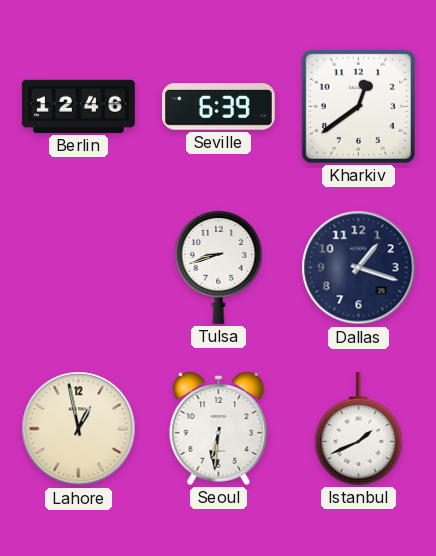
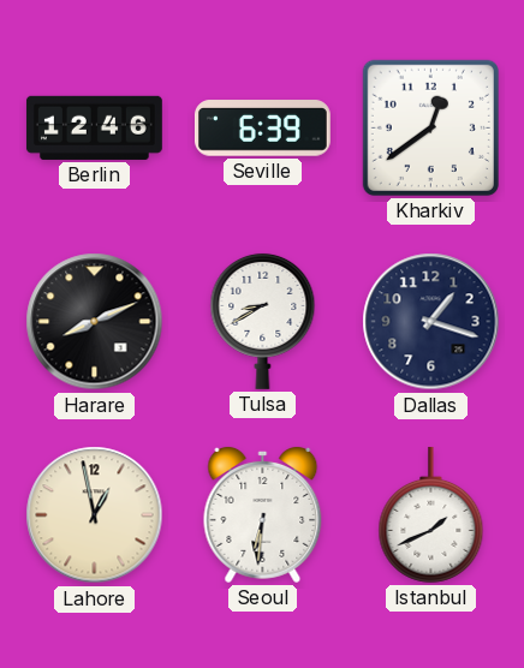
Harare: none -> 8:11 (95, 322)
Tulsa: 8:42 -> 8:40 (263, 321)
